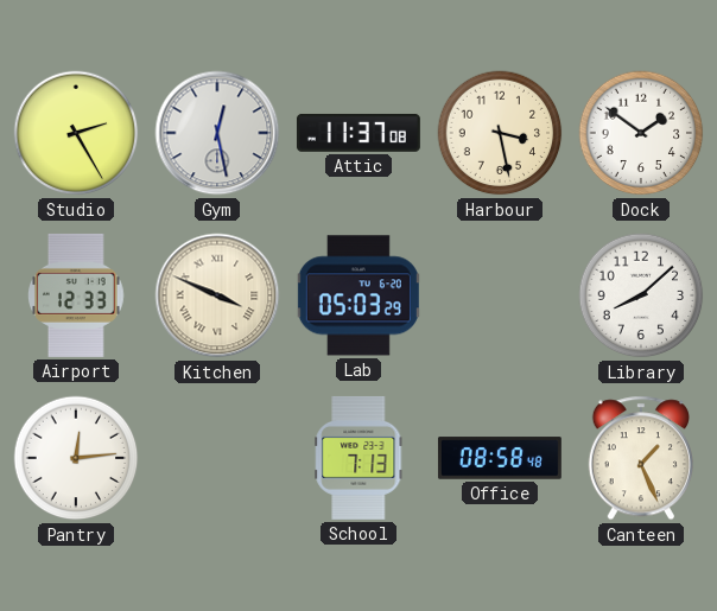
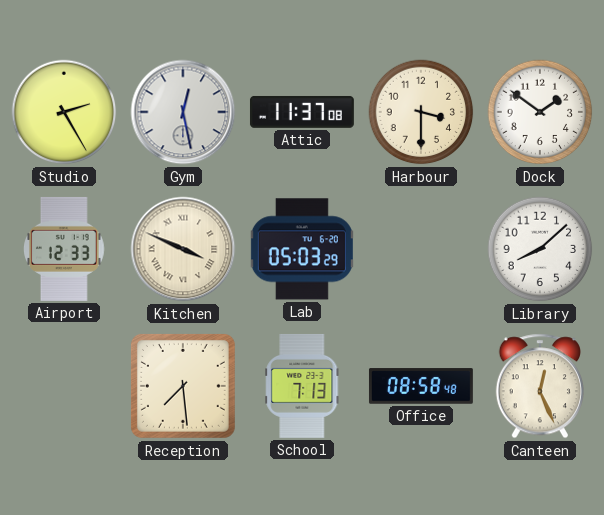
Harbour: 3:28 -> 3:30 (421, 112)
Pantry: 12:14 -> none (76, 458)
Reception: none -> 7:29 (183, 386)
Canteen: 1:26 -> 12:26 (540, 386)
